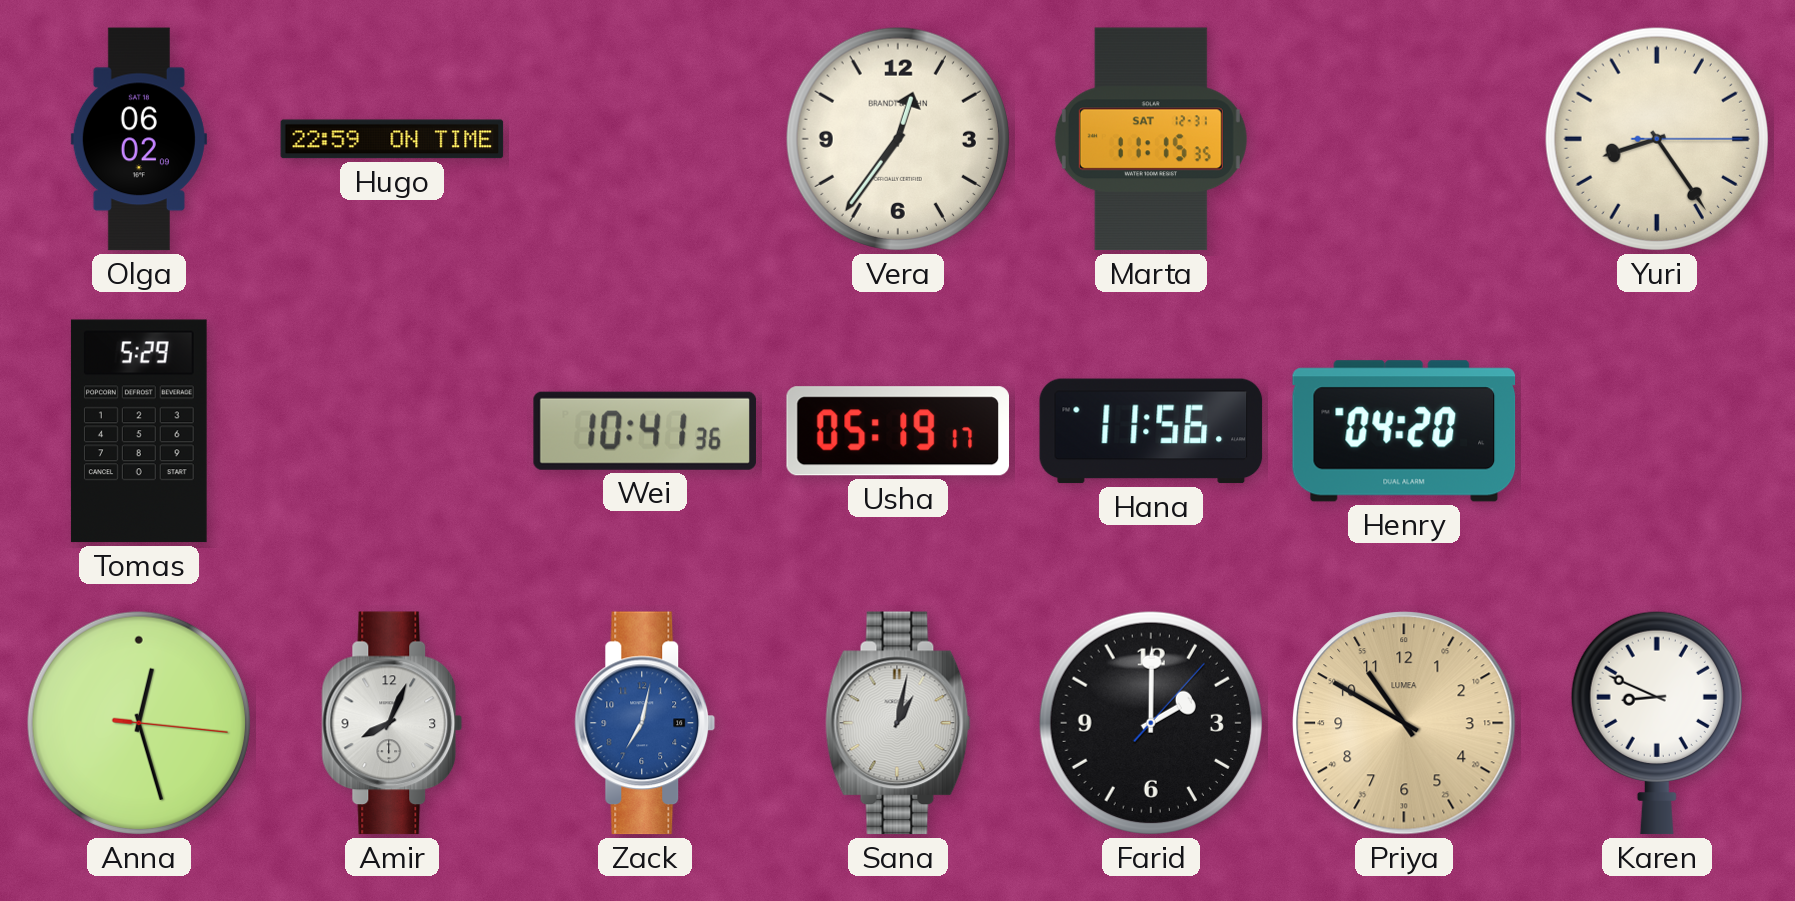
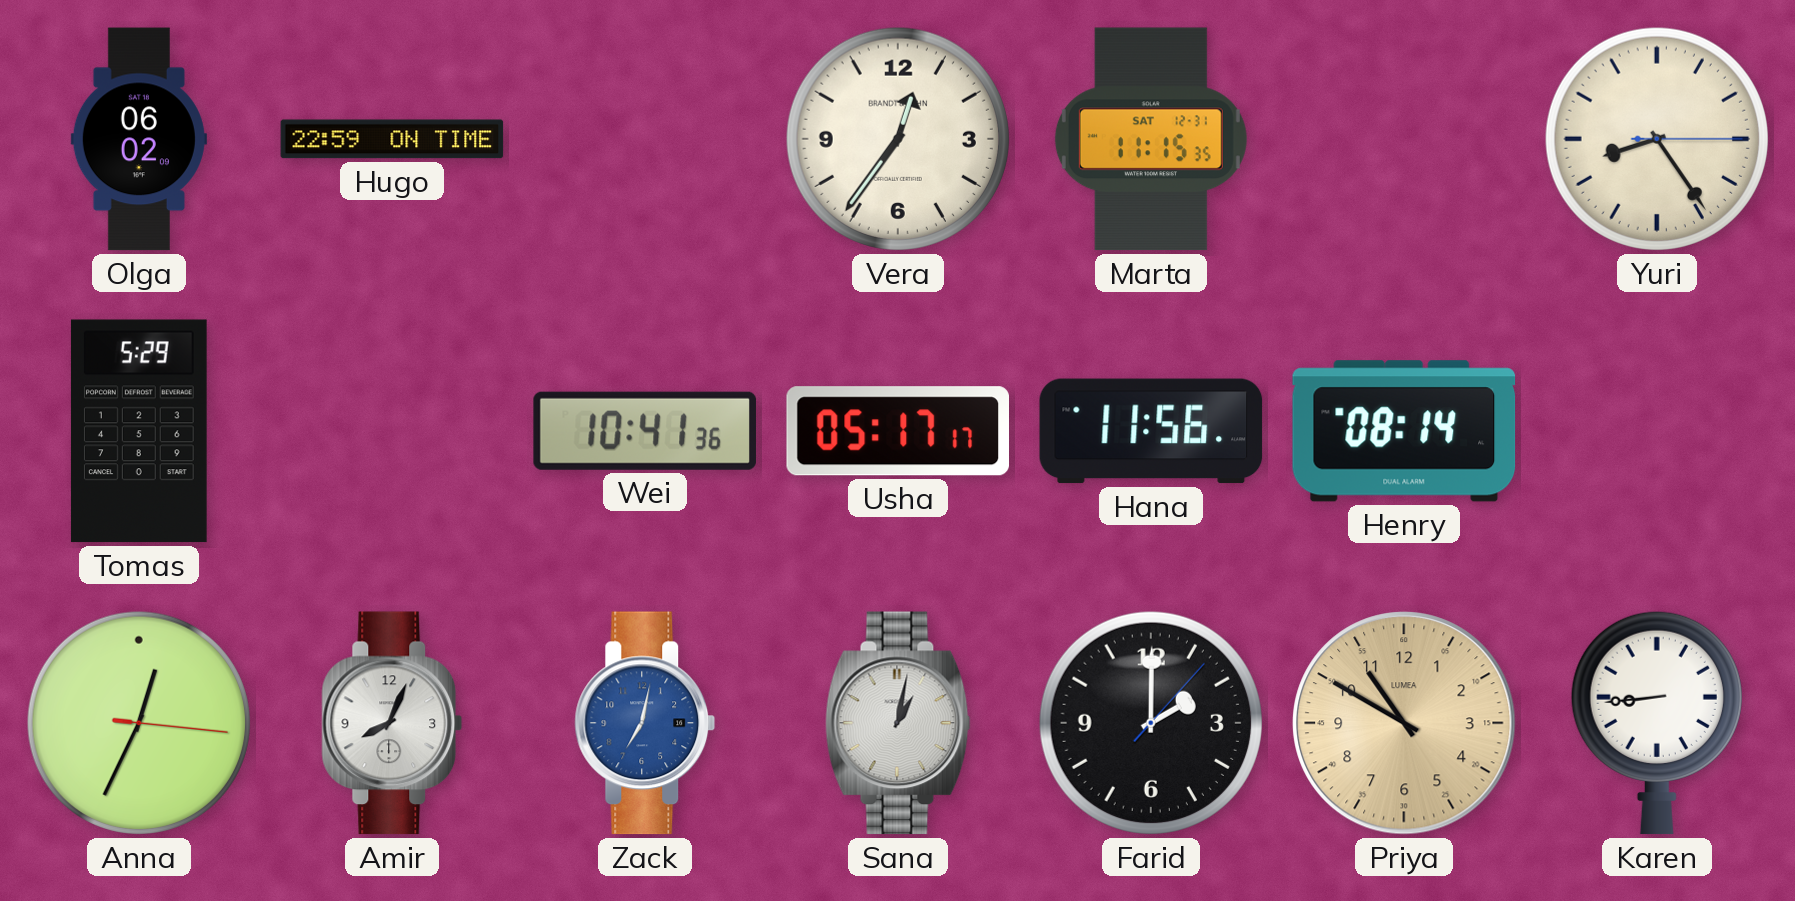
Usha: 05:19 -> 05:17 (897, 431)
Henry: 04:20 -> 08:14 (1404, 431)
Anna: 12:27 -> 12:34 (139, 723)
Karen: 8:49 -> 8:44 (1657, 723)
